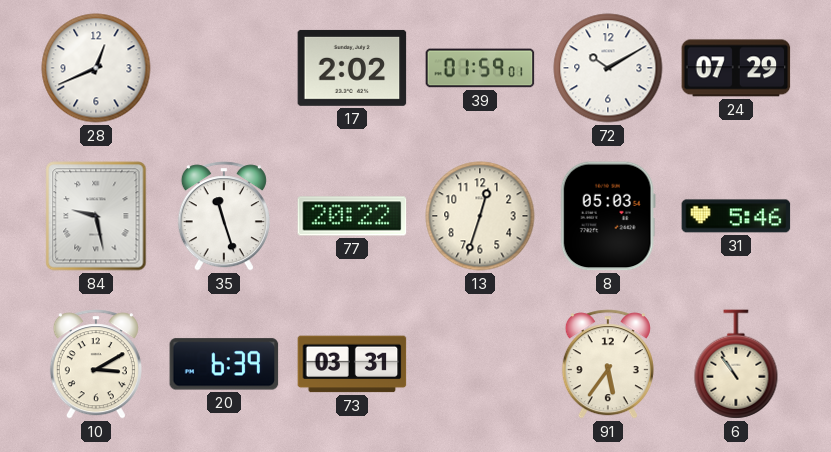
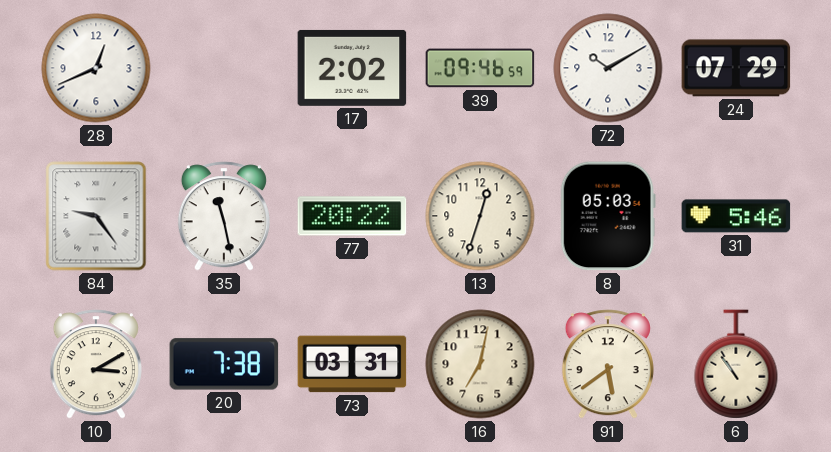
39: 01:59 -> 09:46 (480, 68)
84: 9:28 -> 9:24 (96, 216)
35: 11:27 -> 11:28 (224, 216)
20: 6:39 -> 7:38 (224, 364)
16: none -> 7:02 (480, 364)
91: 5:36 -> 5:39 (608, 364)
